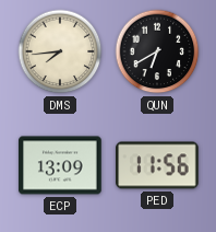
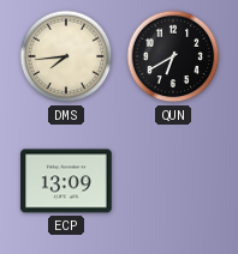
PED: 11:56 -> none (157, 165)
